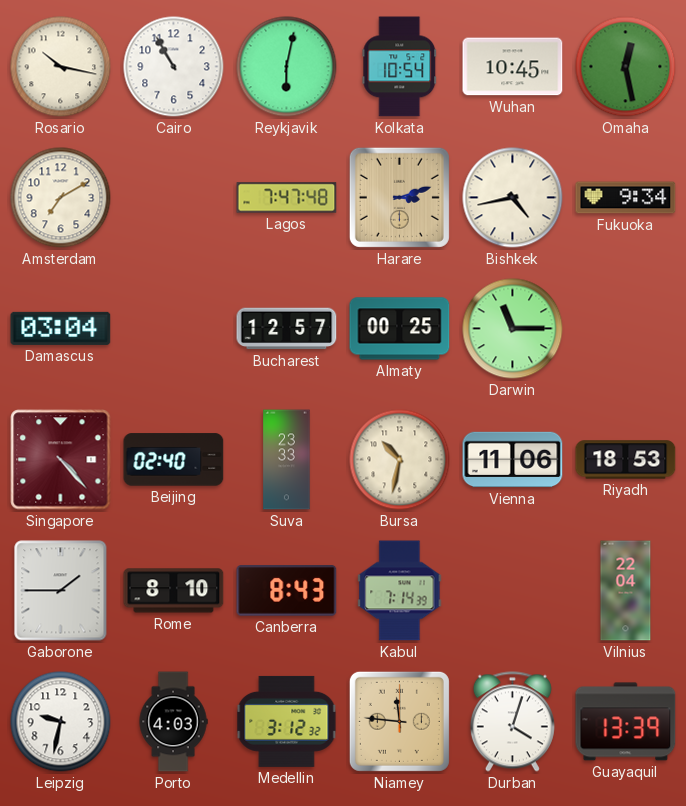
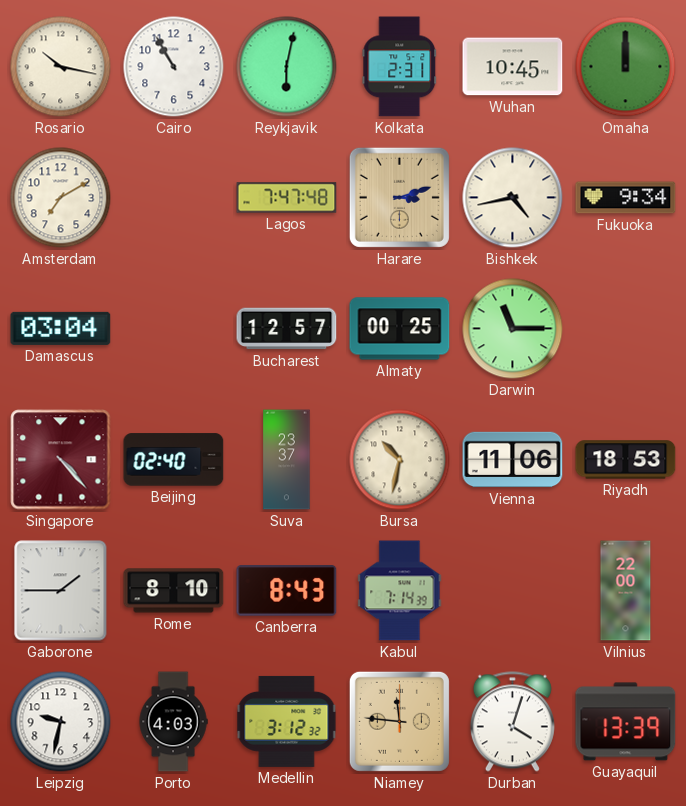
Kolkata: 10:54 -> 2:31 (400, 67)
Omaha: 12:28 -> 12:00 (626, 67)
Suva: 23:33 -> 23:37 (287, 460)
Vilnius: 22:04 -> 22:00 (626, 591)
